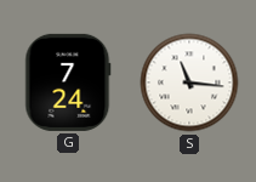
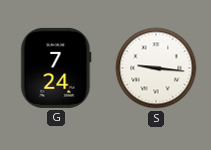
S: 11:16 -> 9:16 (156, 68)
